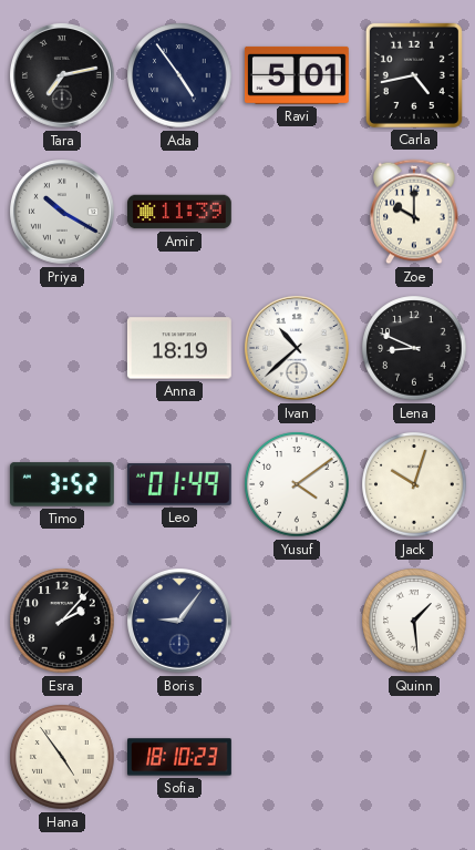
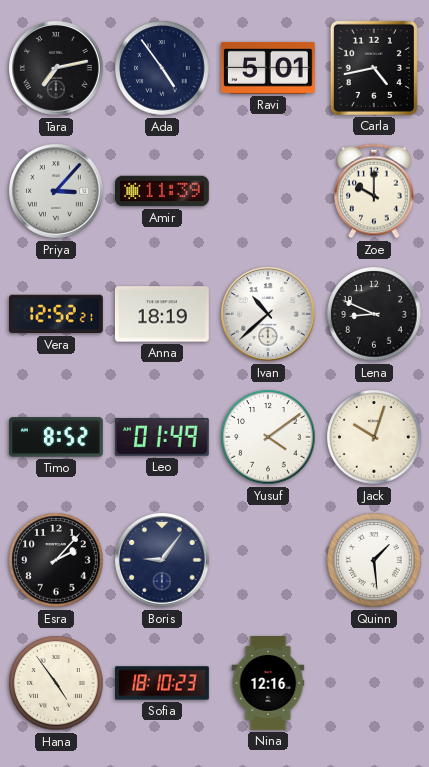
Priya: 10:20 -> 3:07 (57, 192)
Vera: none -> 12:52 (57, 314)
Timo: 3:52 -> 8:52 (56, 437)
Nina: none -> 12:16 (268, 684)
